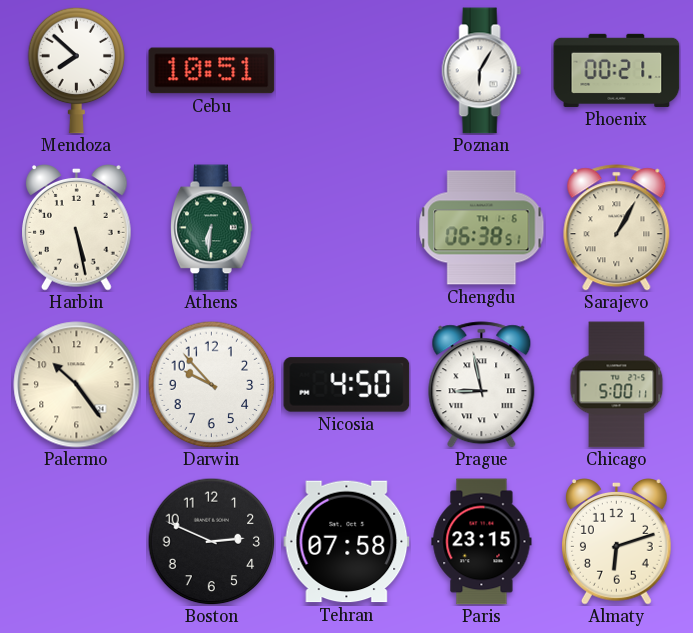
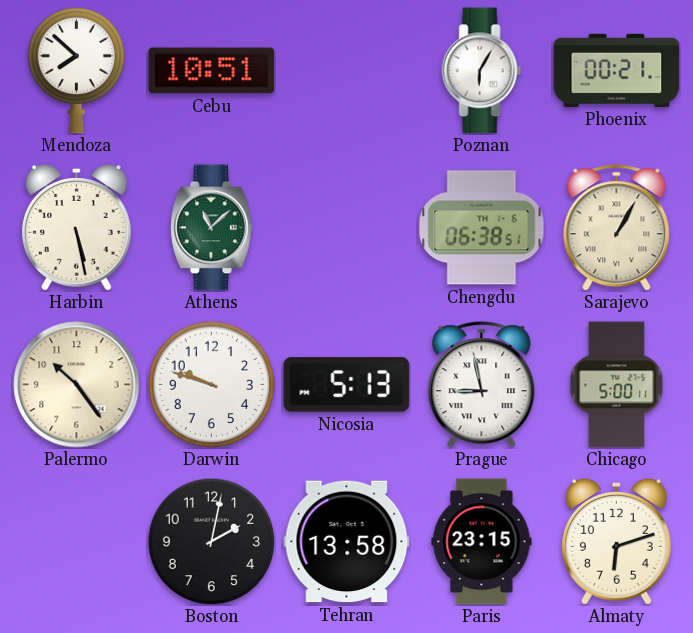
Athens: 6:31 -> 11:08 (212, 228)
Darwin: 9:53 -> 9:48 (211, 384)
Nicosia: 4:50 -> 5:13 (347, 385)
Boston: 2:49 -> 2:02 (211, 541)
Tehran: 07:58 -> 13:58 (347, 542)
